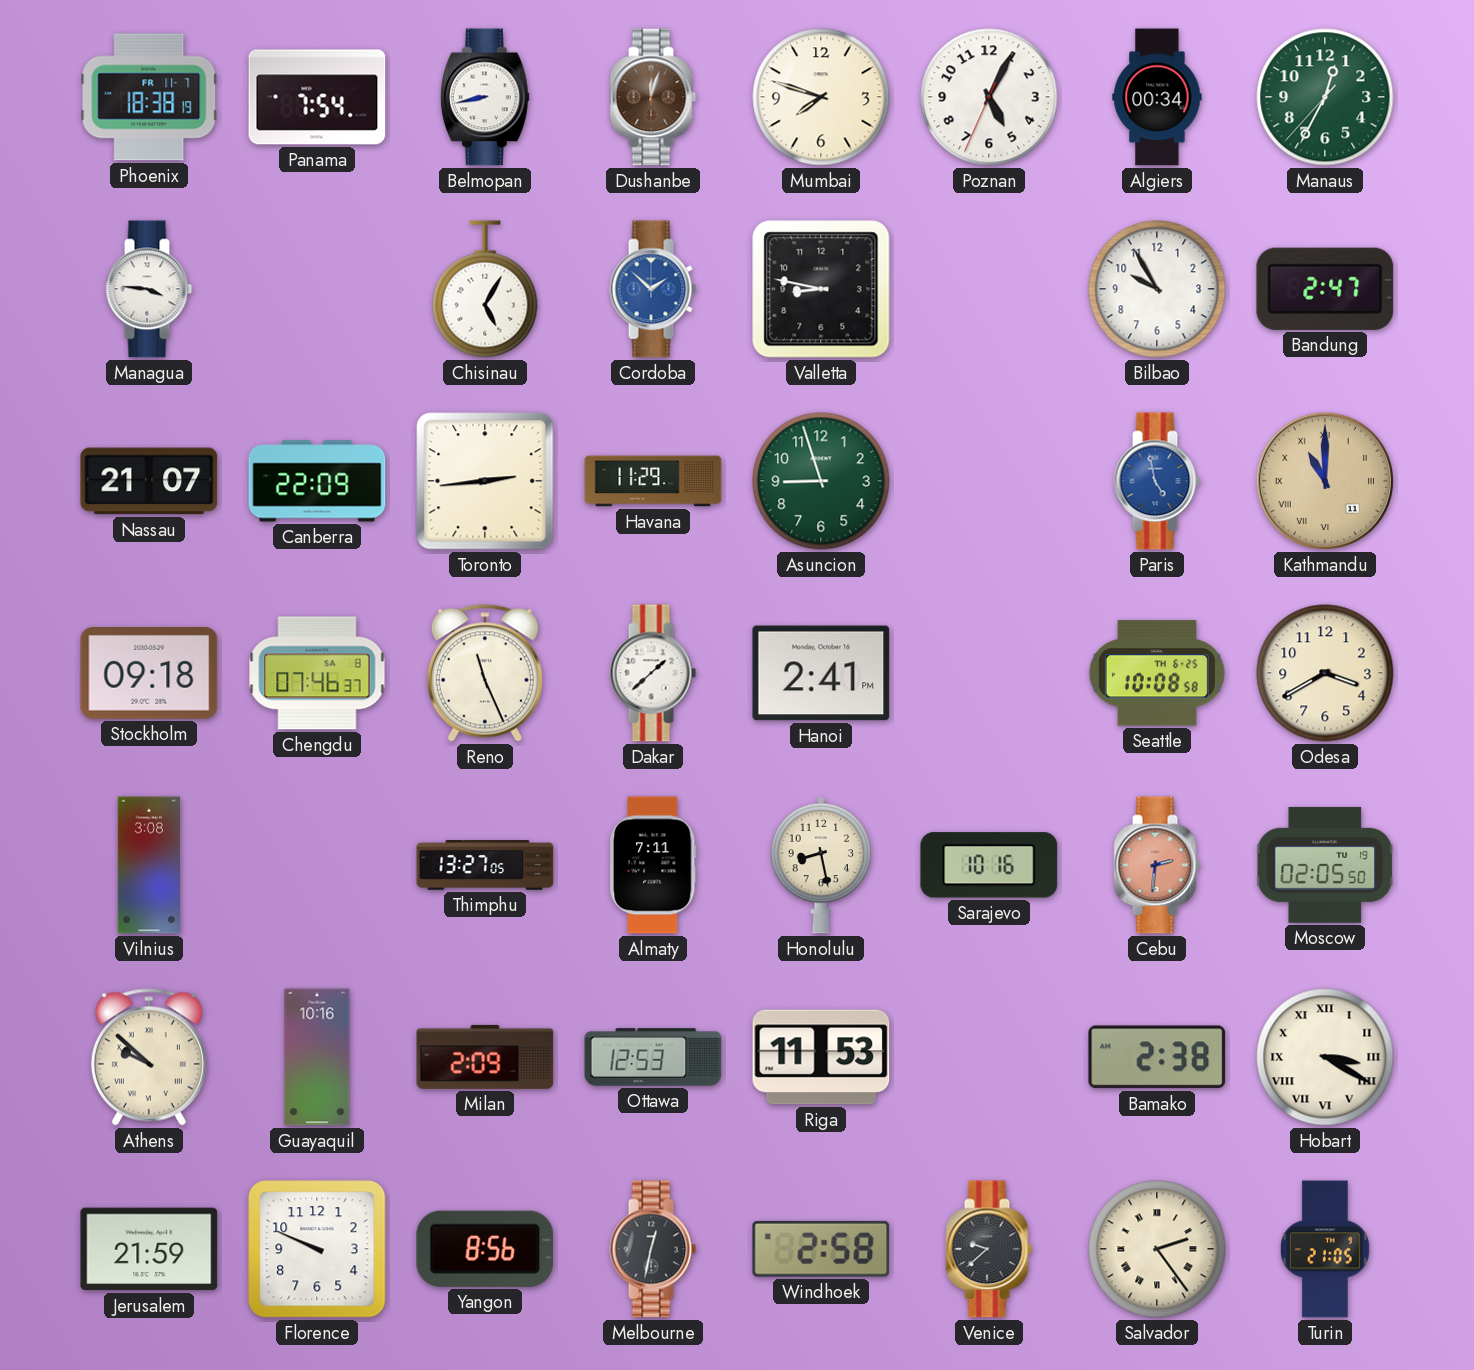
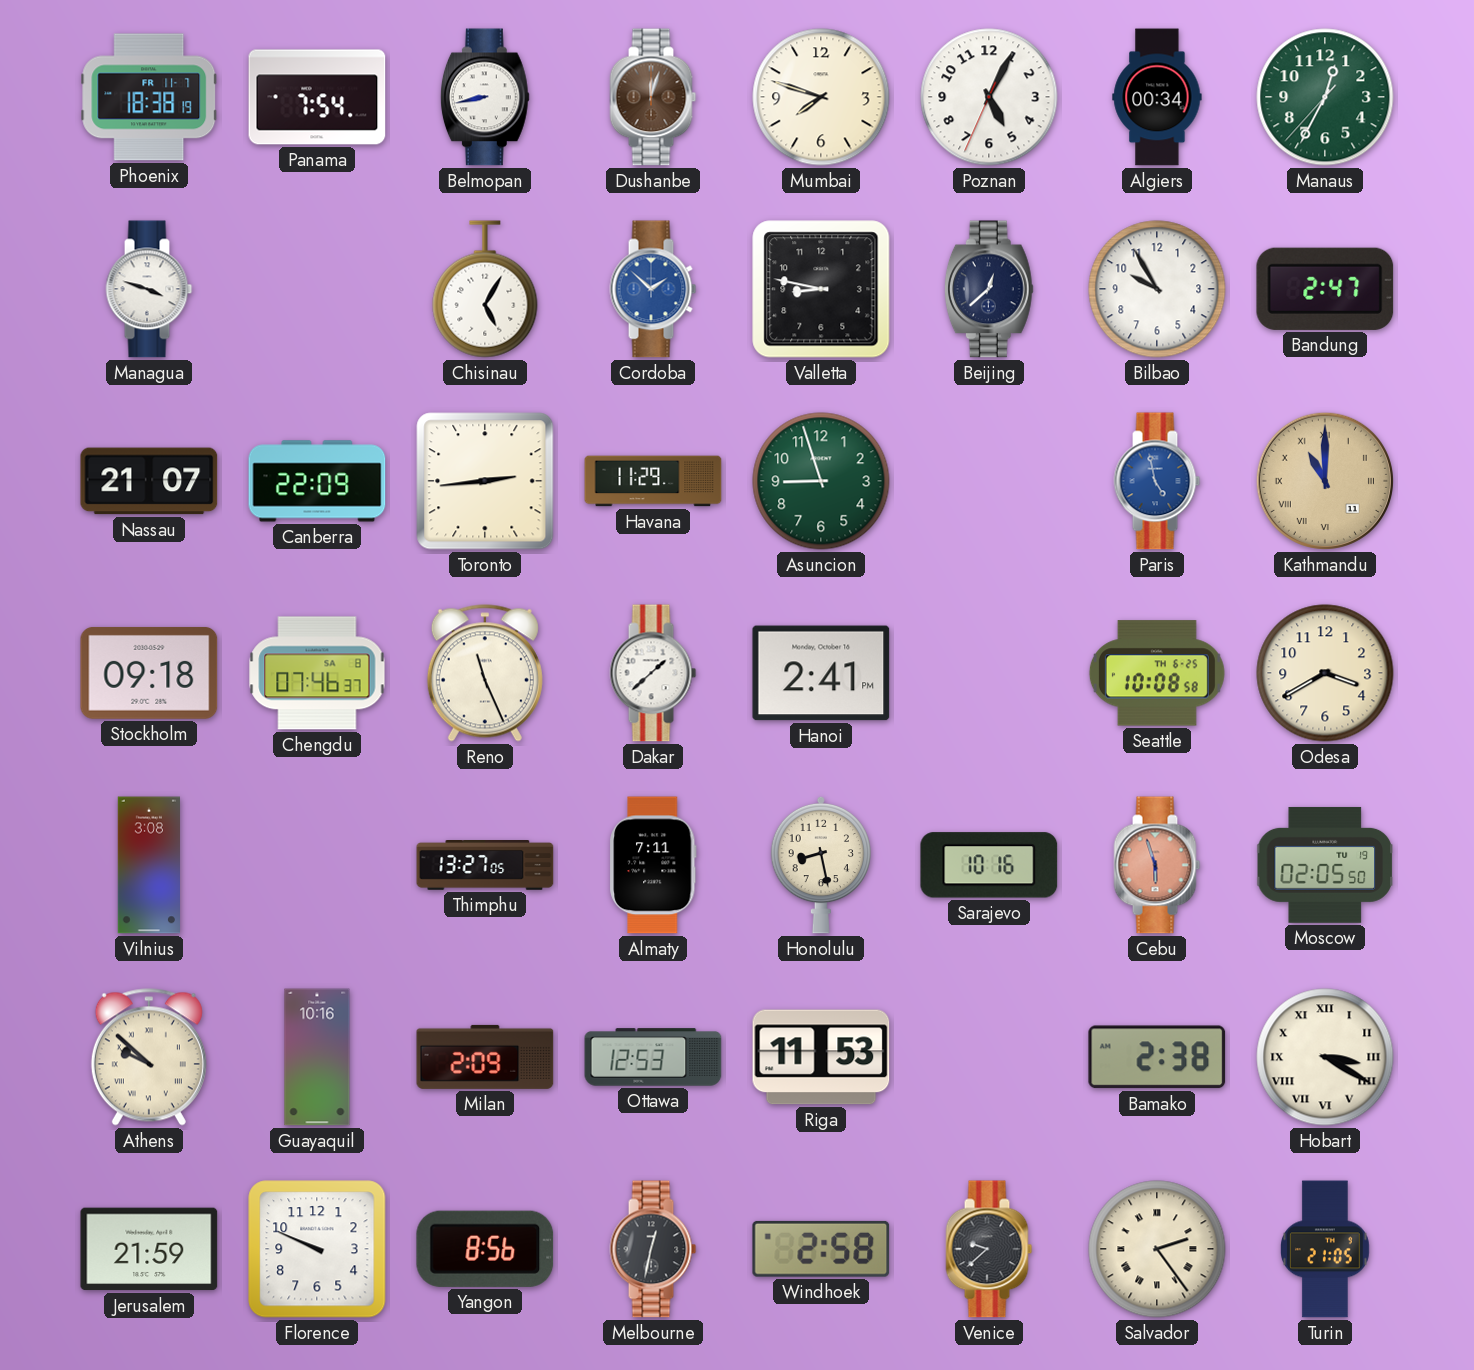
Managua: 3:46 -> 3:48 (149, 289)
Beijing: none -> 12:38 (989, 289)
Cebu: 2:31 -> 5:57 (1157, 865)
